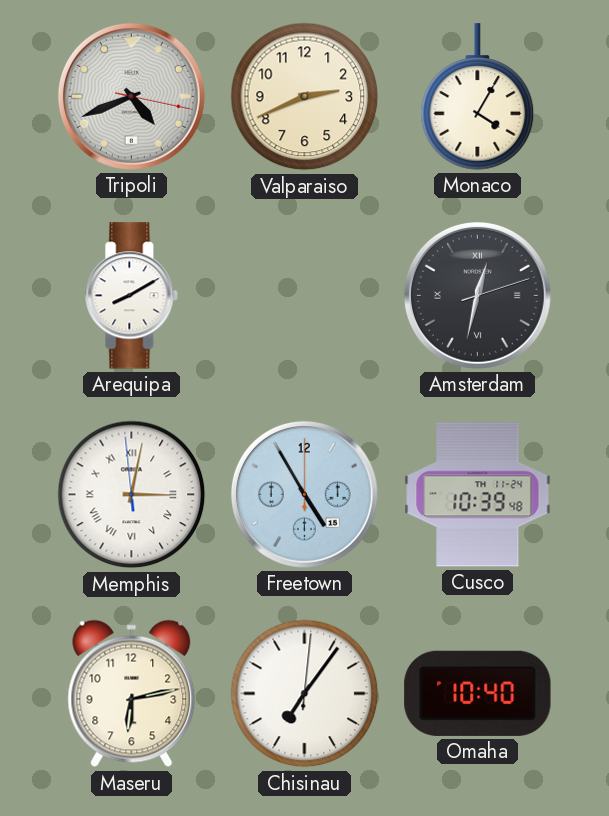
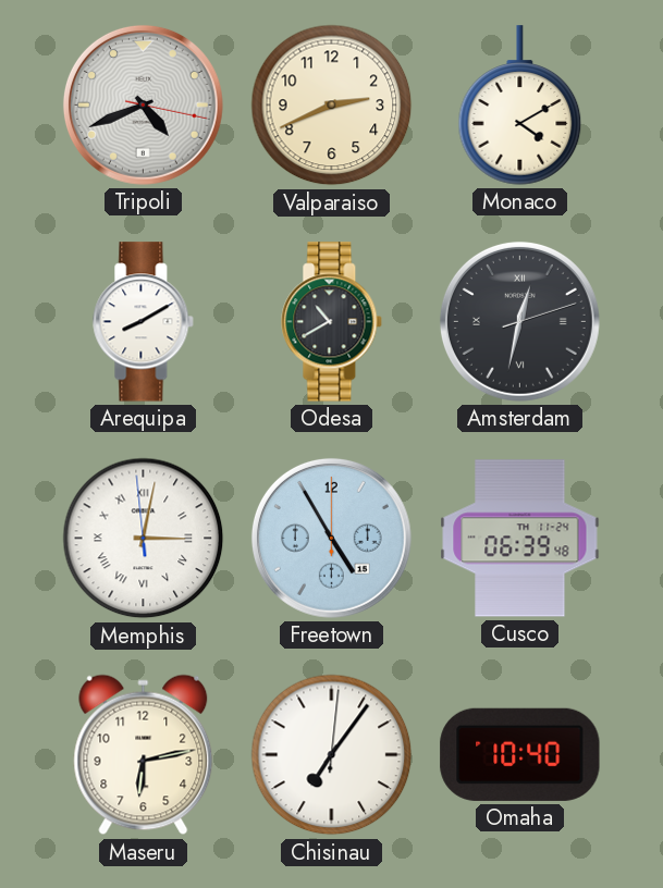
Monaco: 4:05 -> 4:10 (520, 106)
Odesa: none -> 10:40 (332, 322)
Cusco: 10:39 -> 06:39 (520, 539)
